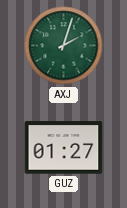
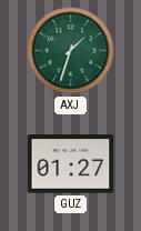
AXJ: 2:03 -> 1:33 (71, 51)
